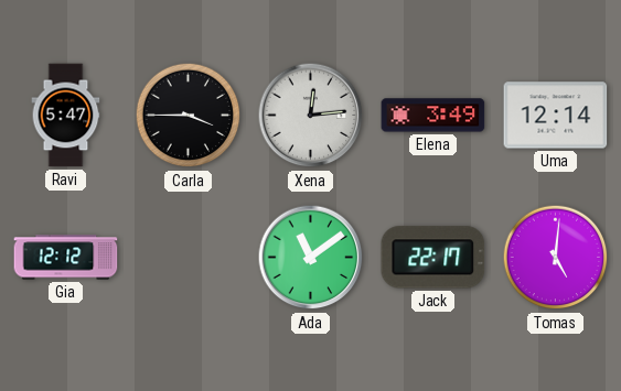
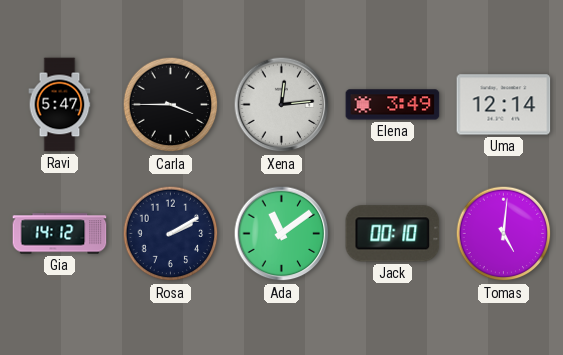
Gia: 12:12 -> 14:12 (60, 234)
Rosa: none -> 2:10 (171, 234)
Jack: 22:17 -> 00:10 (393, 234)
